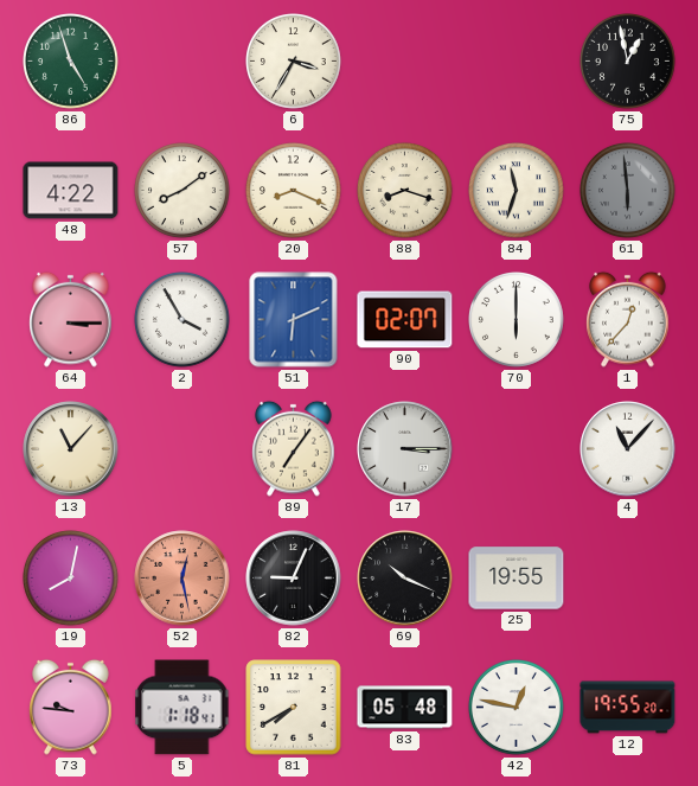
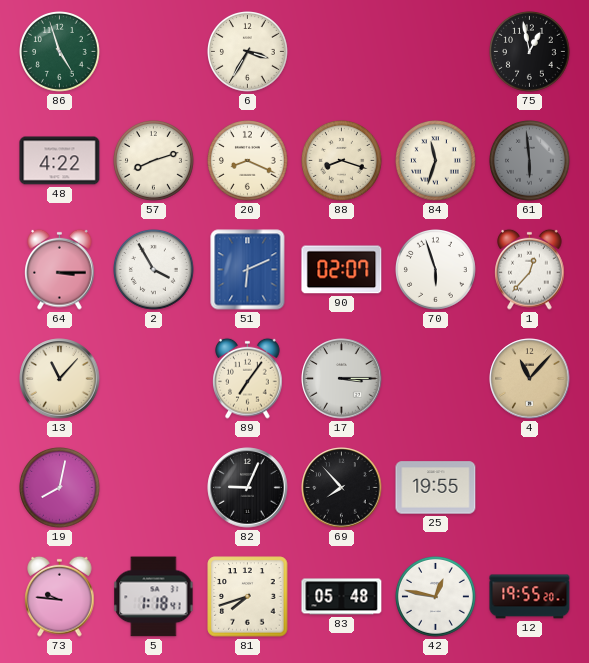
57: 8:09 -> 8:12 (154, 161)
70: 6:00 -> 5:57 (436, 270)
4 dial: white -> champagne (530, 379)
52: 12:28 -> none (182, 579)
69: 10:19 -> 7:53 (342, 488)
81: 7:40 -> 7:42 (248, 597)
